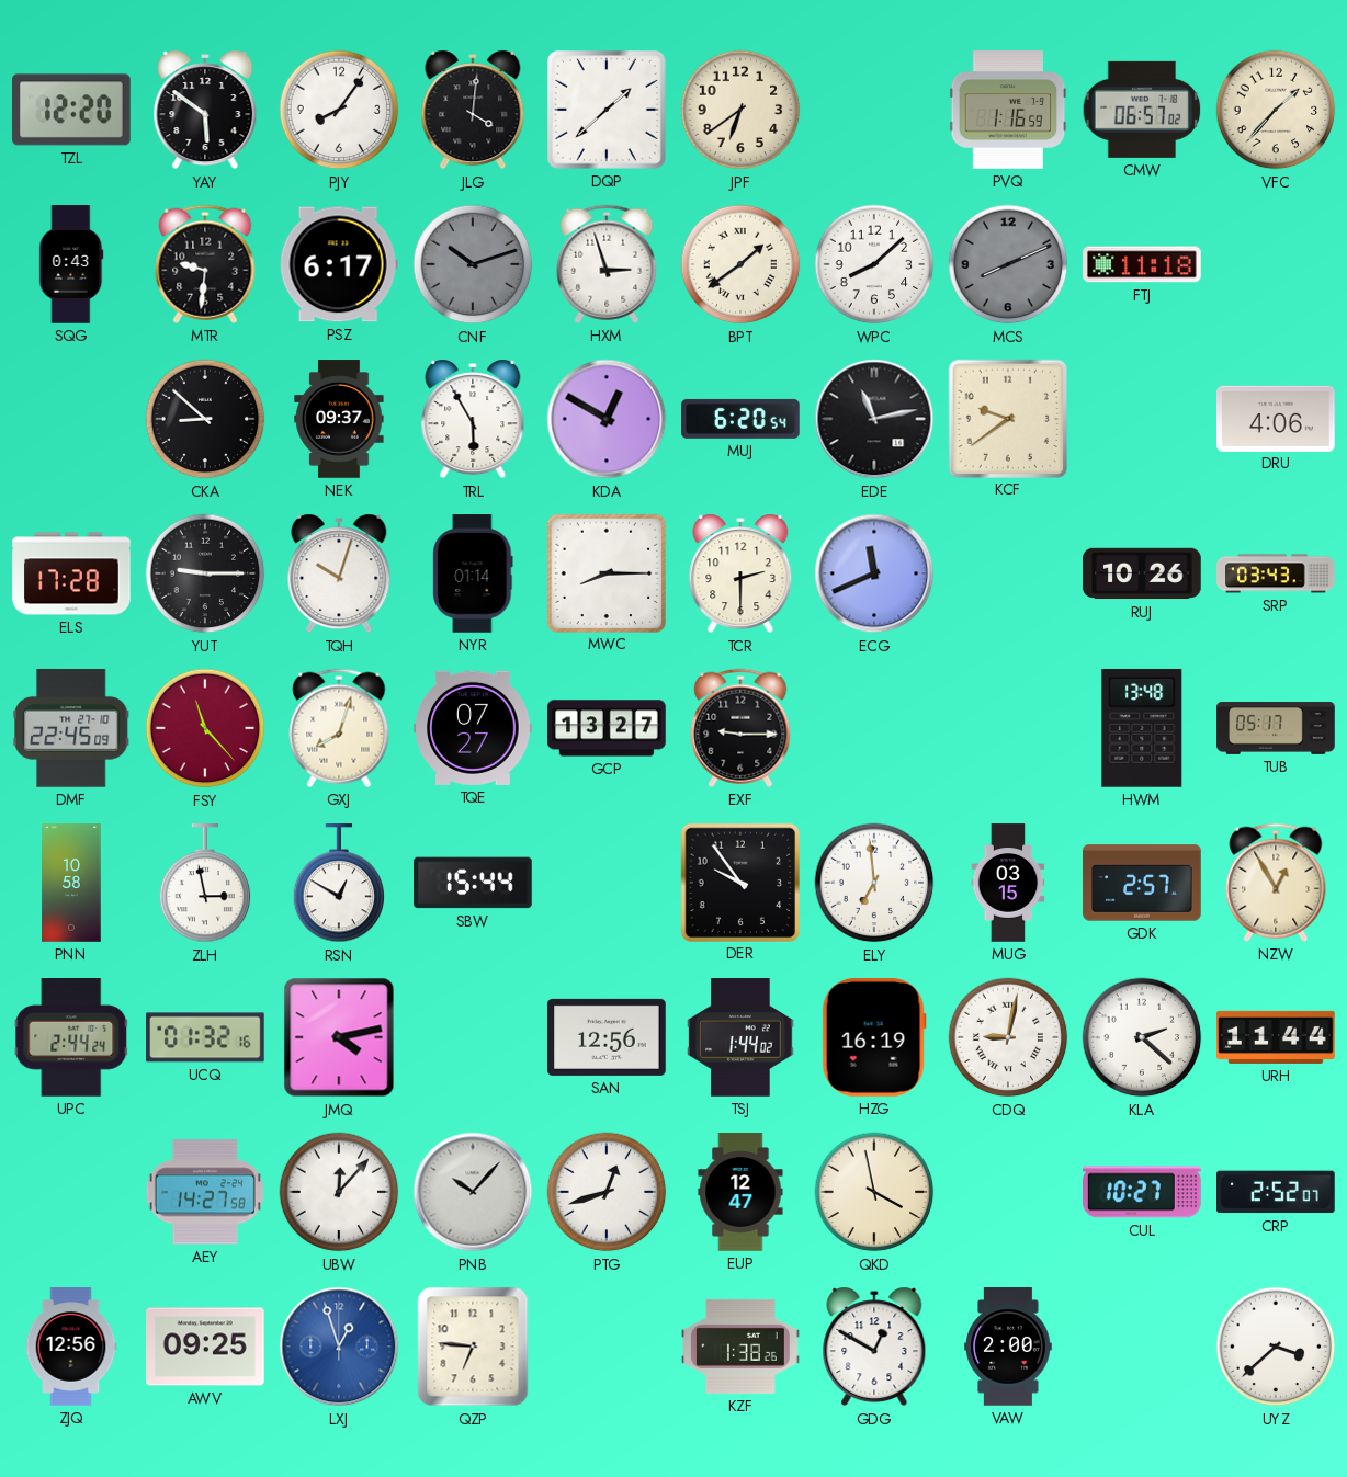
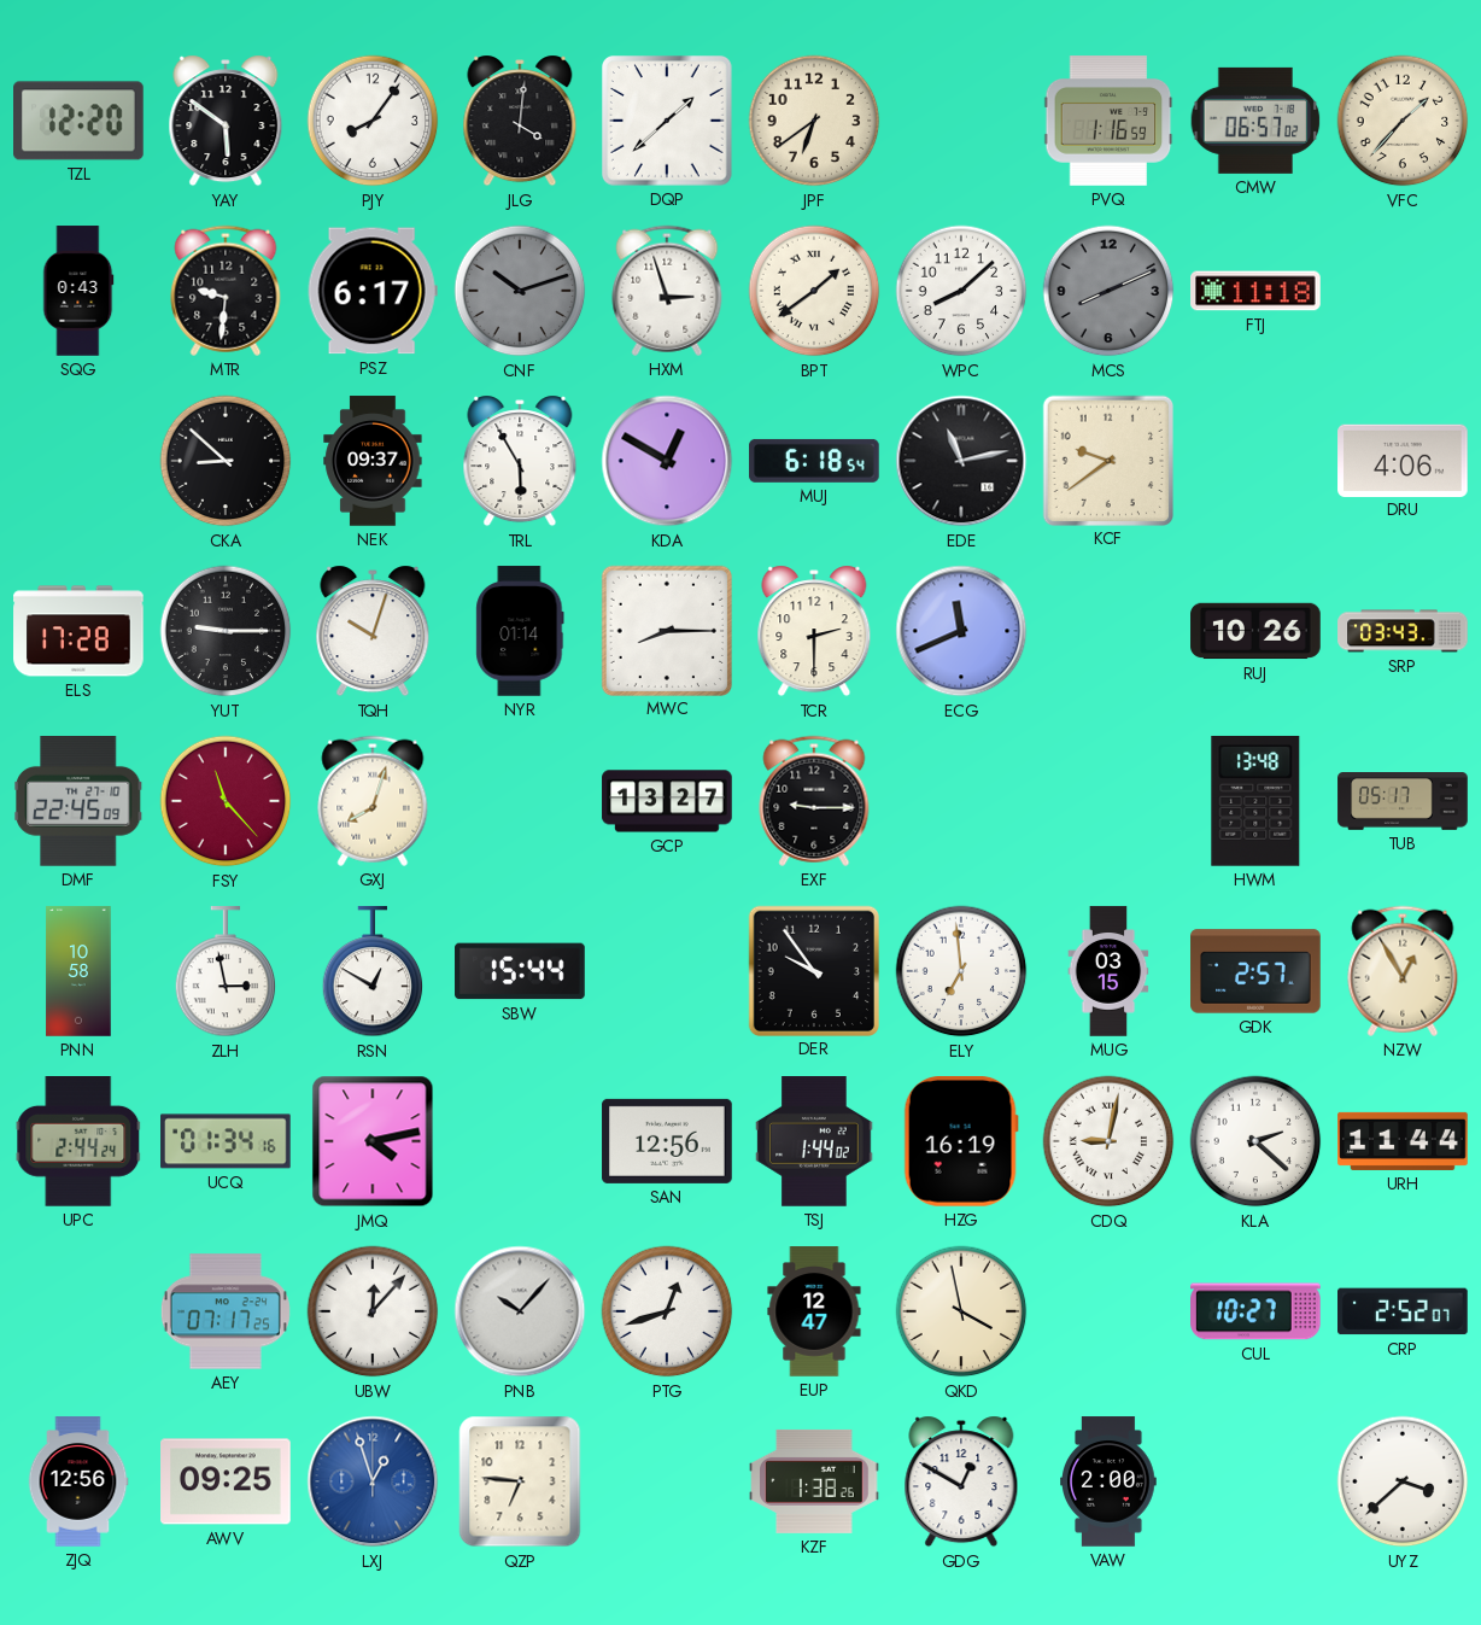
MUJ: 6:20 -> 6:18 (814, 461)
TQE: 07:27 -> none (473, 728)
UCQ: 01:32 -> 01:34 (226, 1141)
AEY: 14:27 -> 07:17 (226, 1311)
